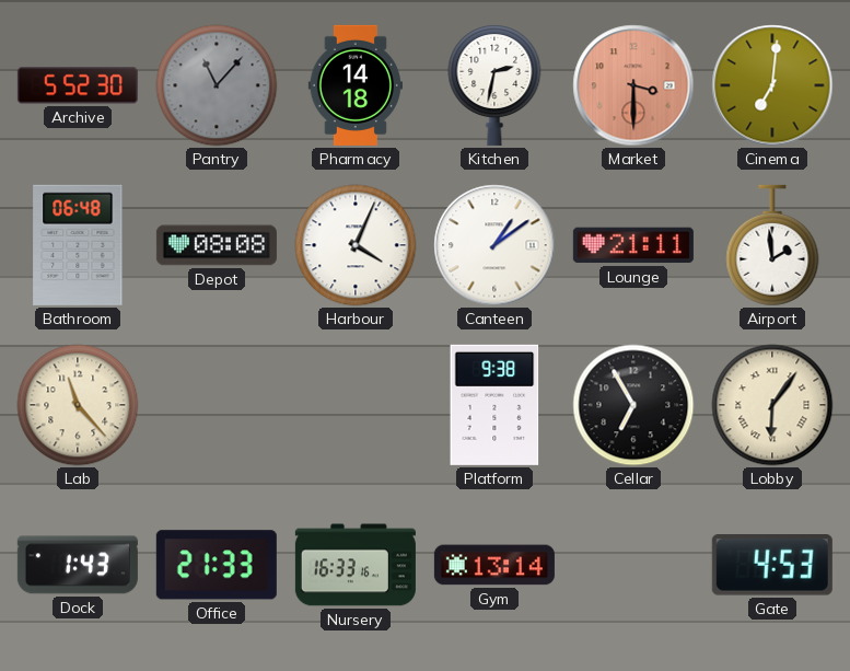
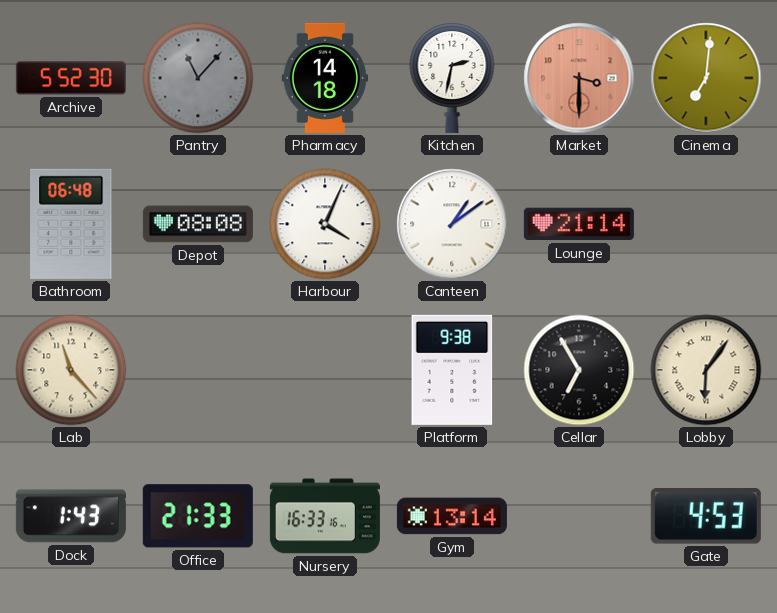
Lounge: 21:11 -> 21:14 (579, 224)
Airport: 1:59 -> none (772, 245)
